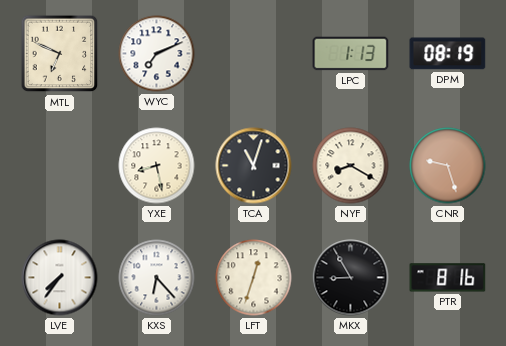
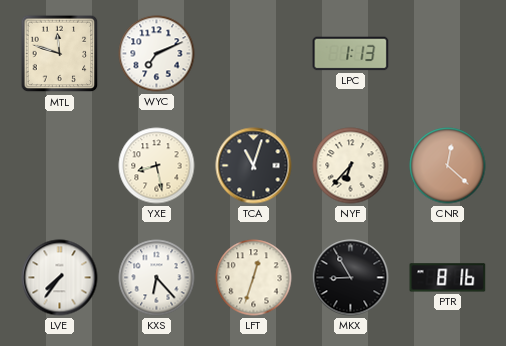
MTL: 6:49 -> 11:48 (60, 54)
DPM: 08:19 -> none (448, 54)
NYF: 8:20 -> 6:37 (351, 166)
CNR: 9:27 -> 12:22 (448, 166)
